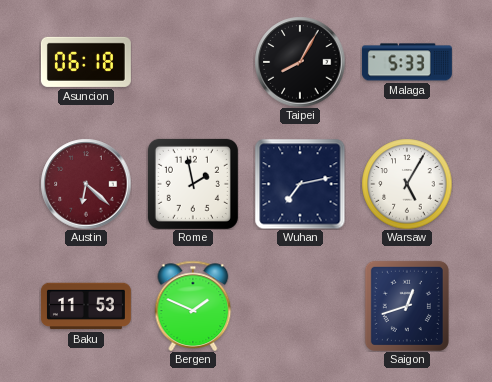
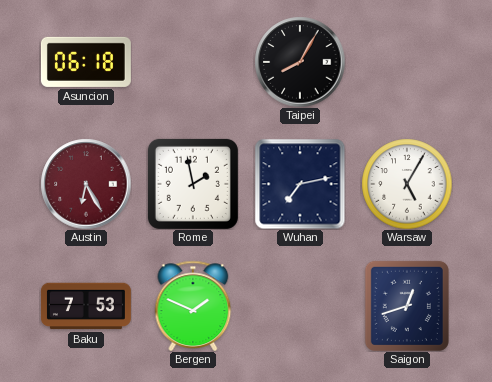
Malaga: 5:33 -> none (407, 62)
Austin: 6:22 -> 6:25 (86, 184)
Baku: 11:53 -> 7:53 (86, 306)
